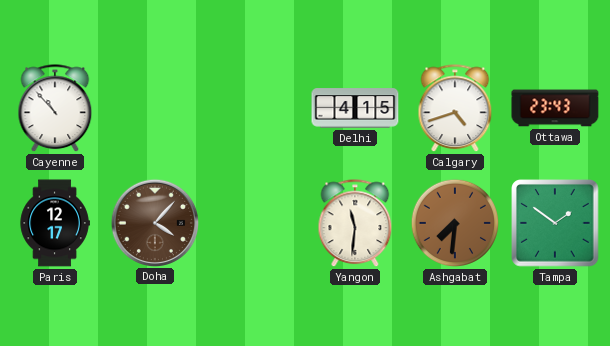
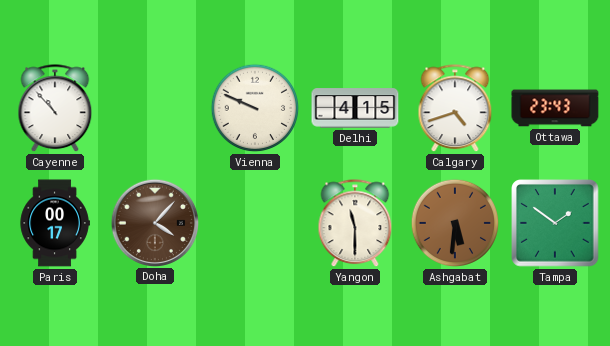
Vienna: none -> 9:49 (255, 108)
Paris: 12:17 -> 00:17 (55, 223)
Yangon: 11:31 -> 11:30 (355, 224)
Ashgabat: 7:31 -> 5:31 (455, 223)
